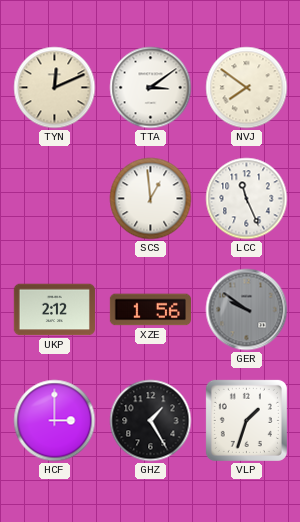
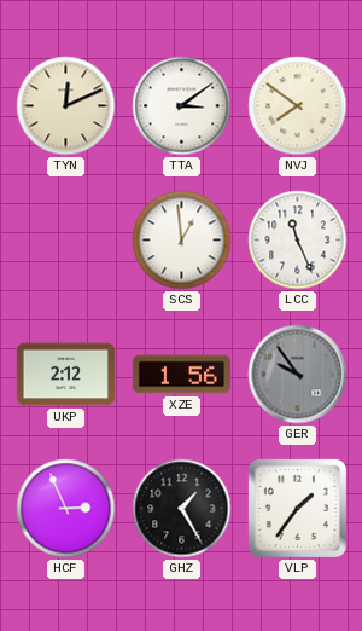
GER: 9:51 -> 9:54 (298, 375)
HCF: 3:00 -> 2:56 (66, 509)
VLP: 1:33 -> 1:36 (297, 508)
